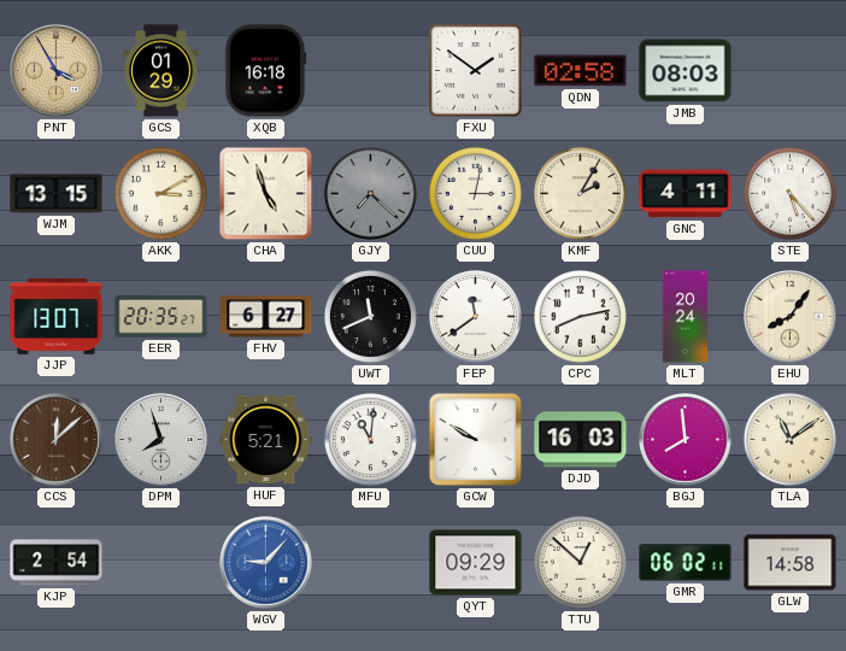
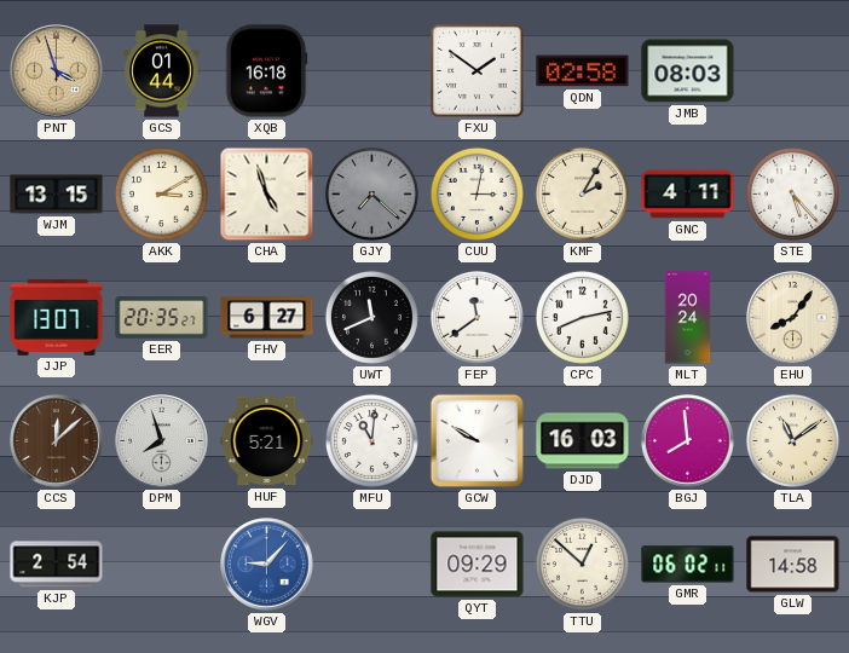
PNT: 3:55 -> 3:57 (57, 71)
GCS: 01:29 -> 01:44 (162, 71)
